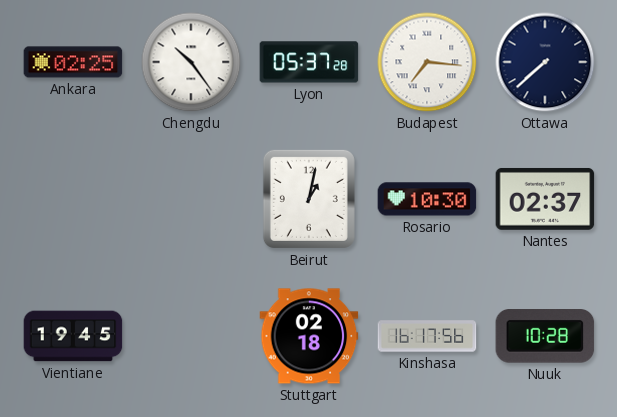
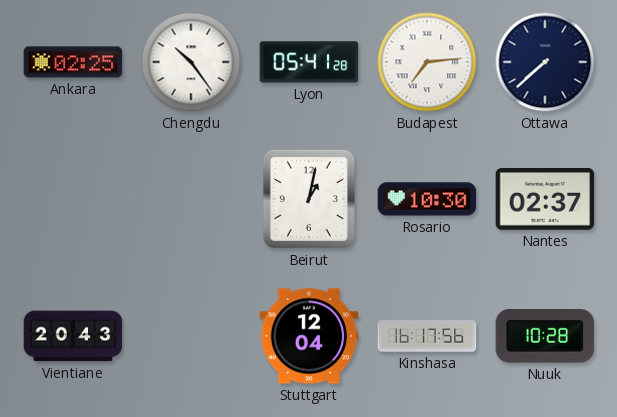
Lyon: 05:37 -> 05:41 (309, 62)
Budapest: 7:16 -> 7:14 (427, 62)
Vientiane: 19:45 -> 20:43 (73, 336)
Stuttgart: 02:18 -> 12:04 (309, 336)
